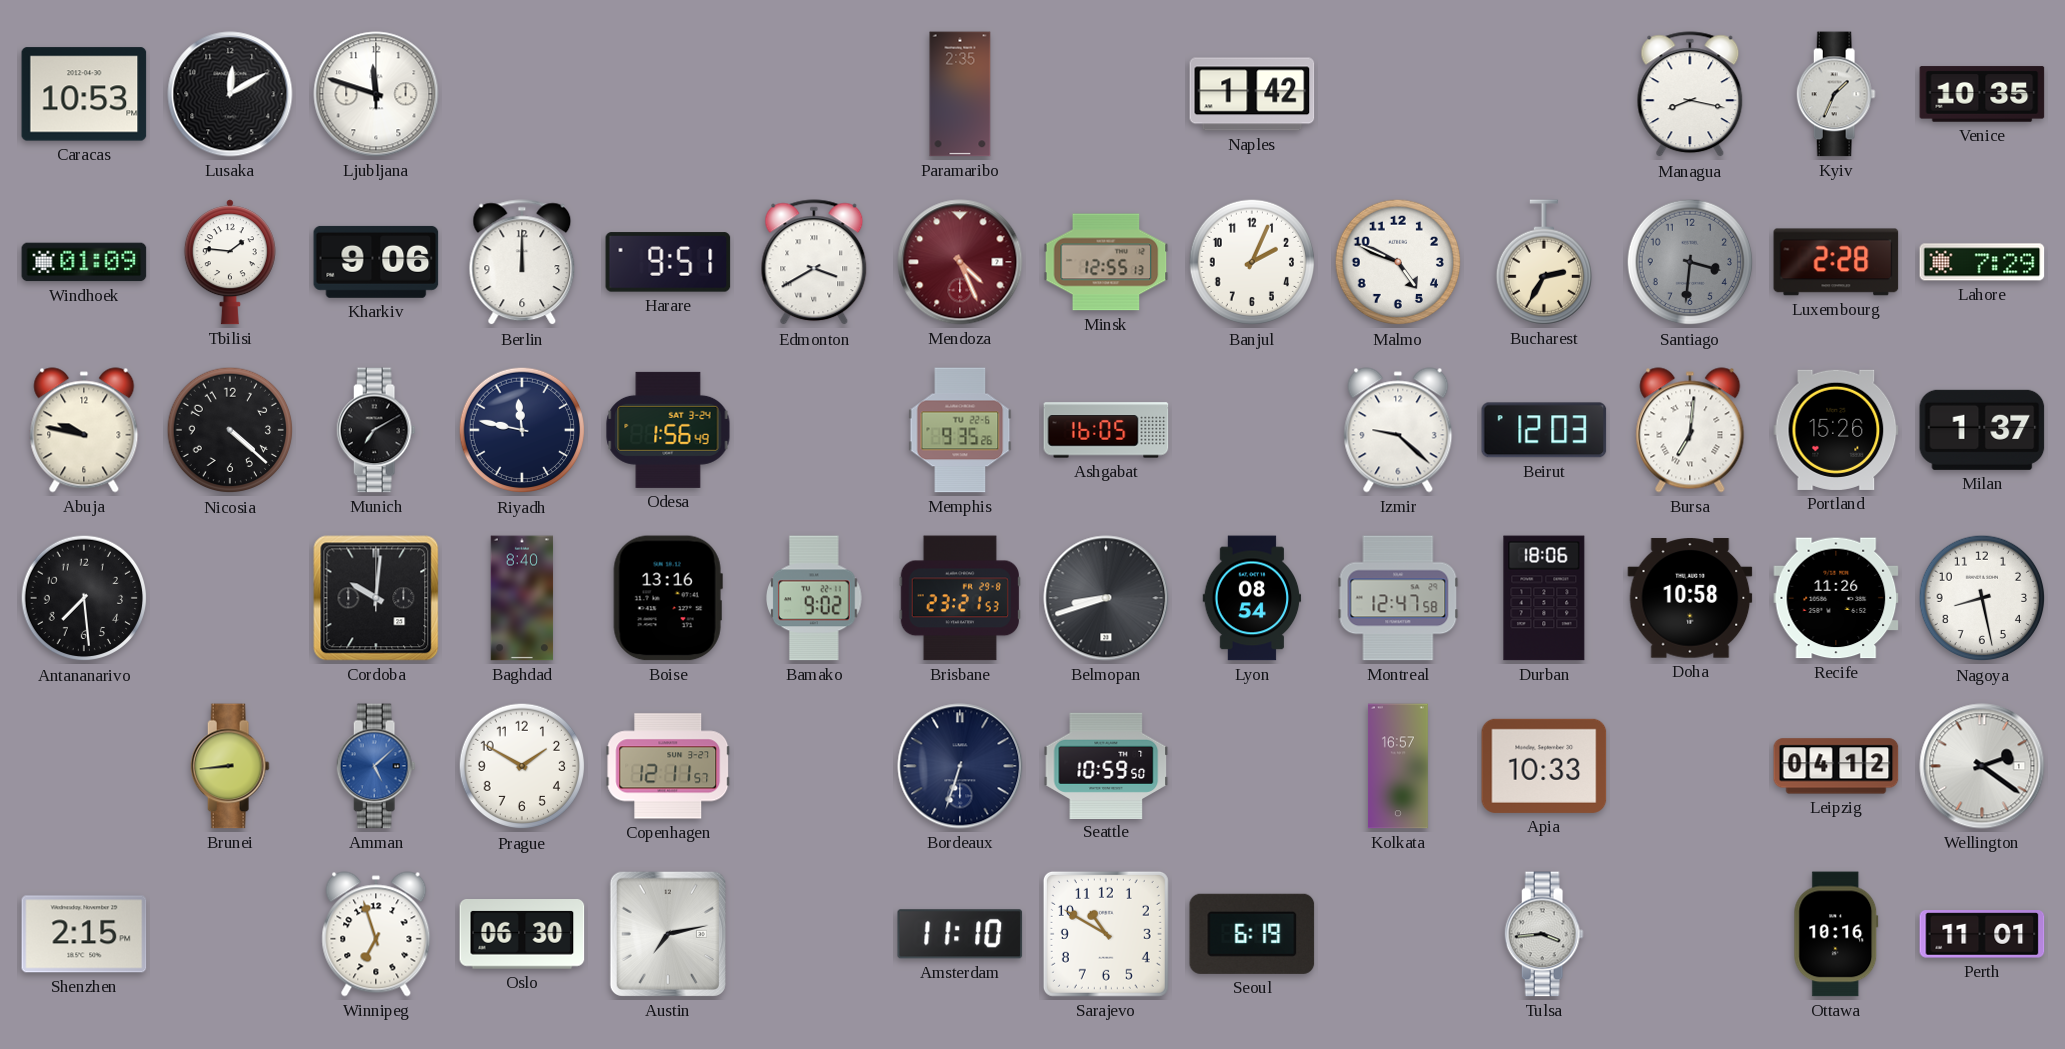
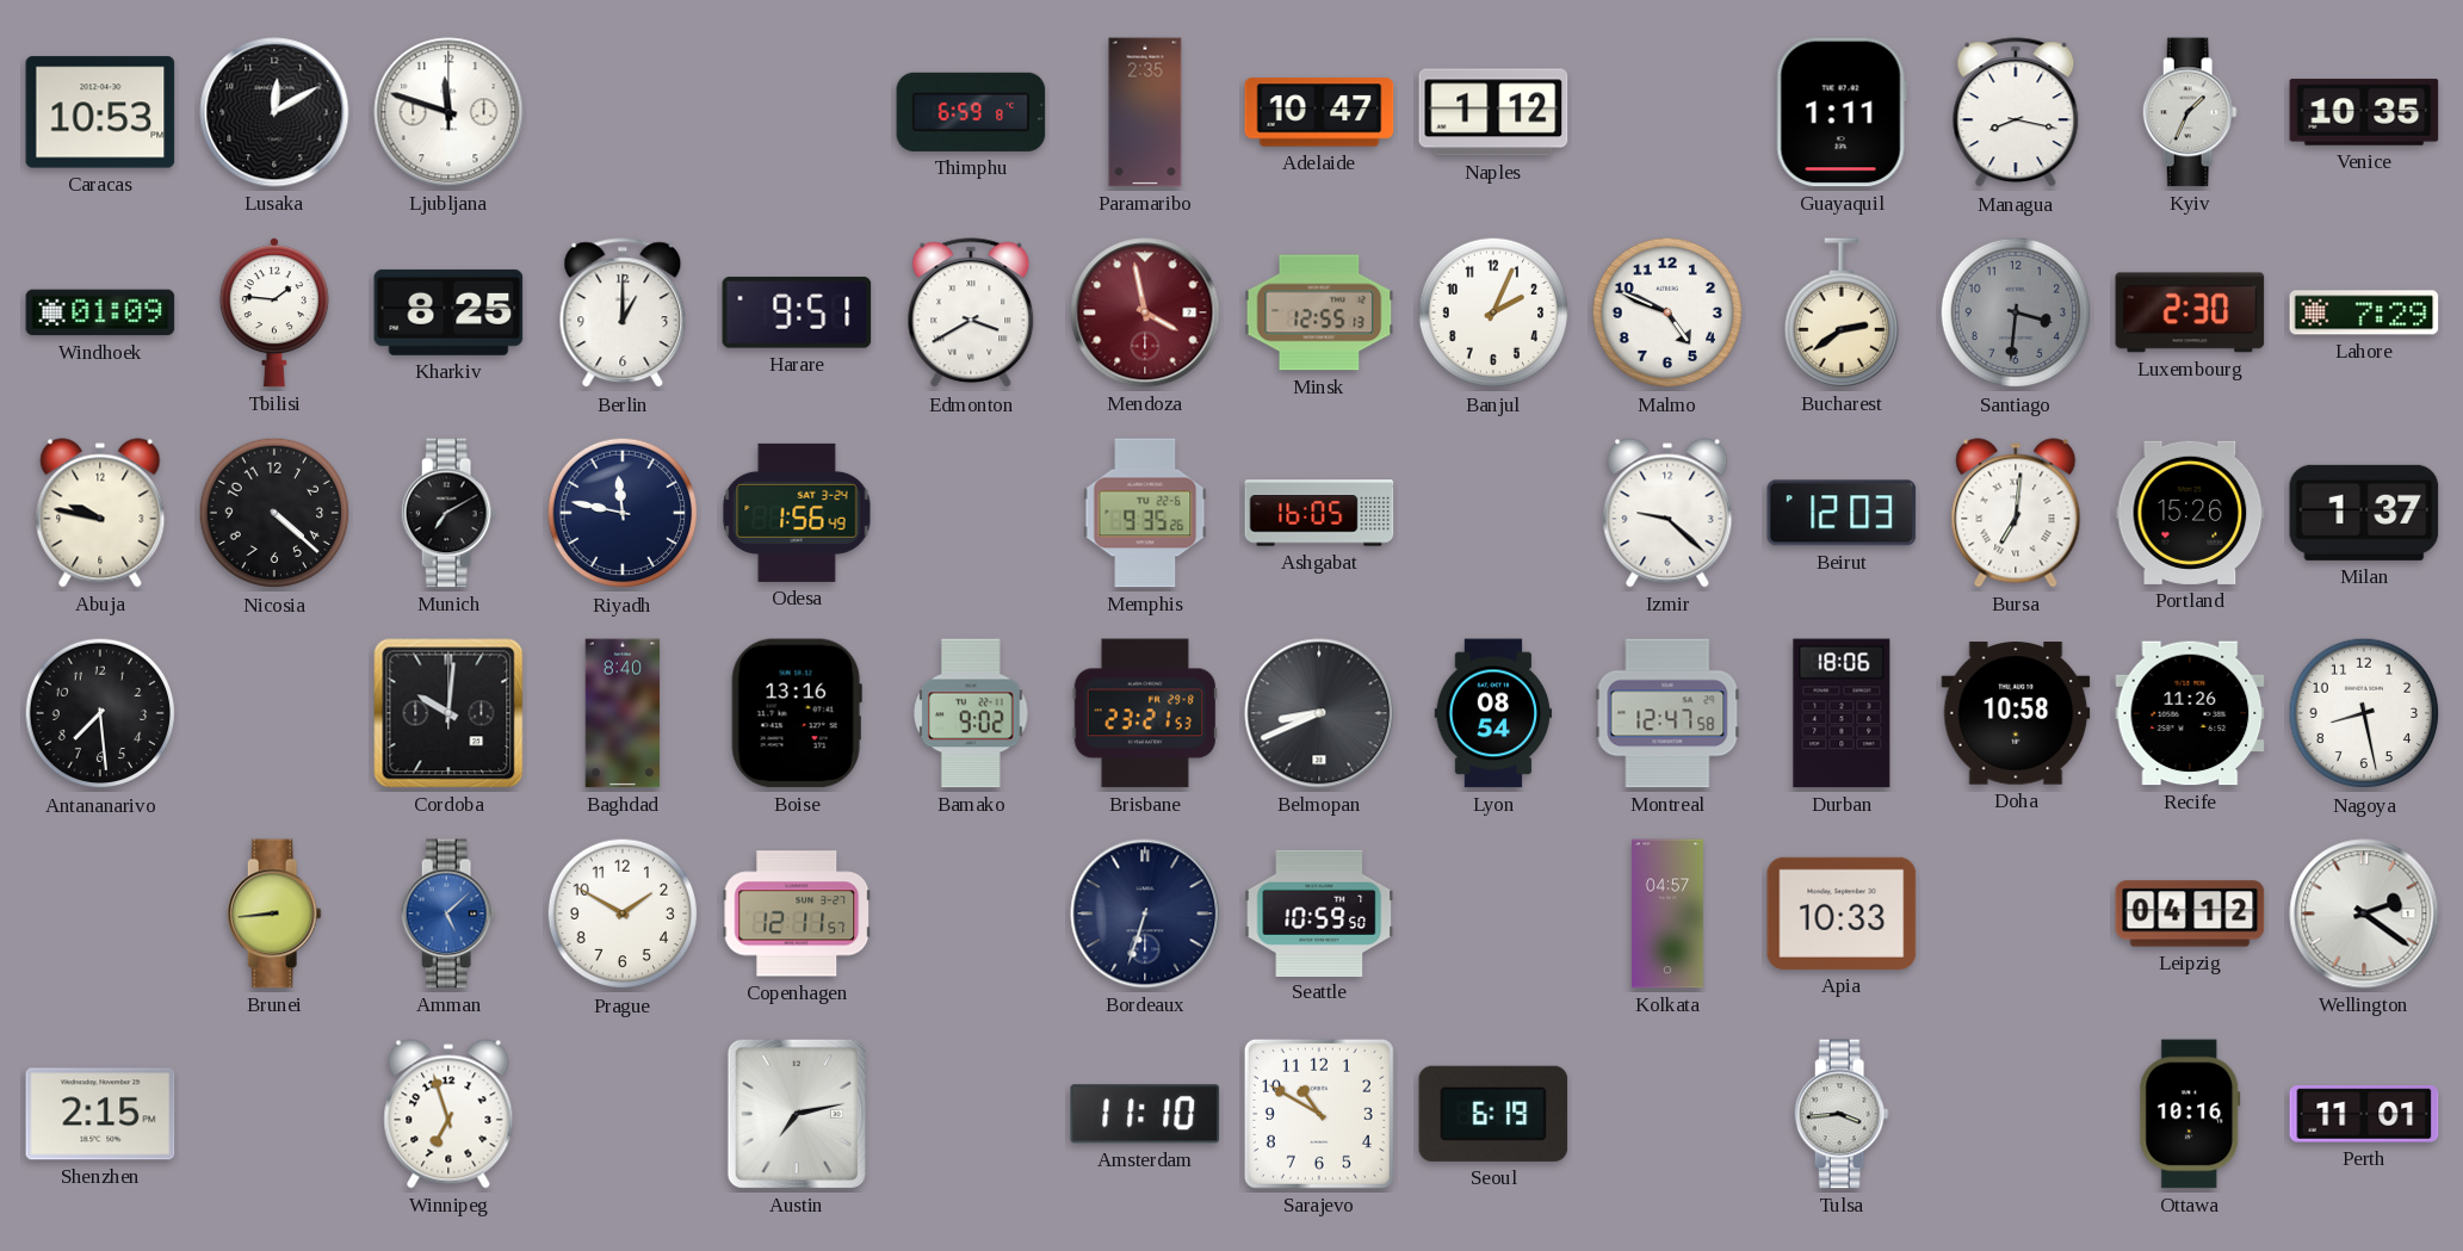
Thimphu: none -> 6:59 (971, 112)
Adelaide: none -> 10:47 (1319, 112)
Naples: 1:42 -> 1:12 (1493, 112)
Guayaquil: none -> 1:11 (1842, 112)
Kharkiv: 9:06 -> 8:25 (448, 312)
Berlin: 12:00 -> 1:00 (623, 314)
Mendoza: 4:26 -> 3:58 (1145, 312)
Bucharest: 2:35 -> 2:39 (1840, 312)
Luxembourg: 2:28 -> 2:30 (2190, 312)
Belmopan: 8:42 -> 8:41 (1319, 713)
Kolkata: 16:57 -> 04:57 (1667, 914)
Oslo: 06:30 -> none (522, 934)
